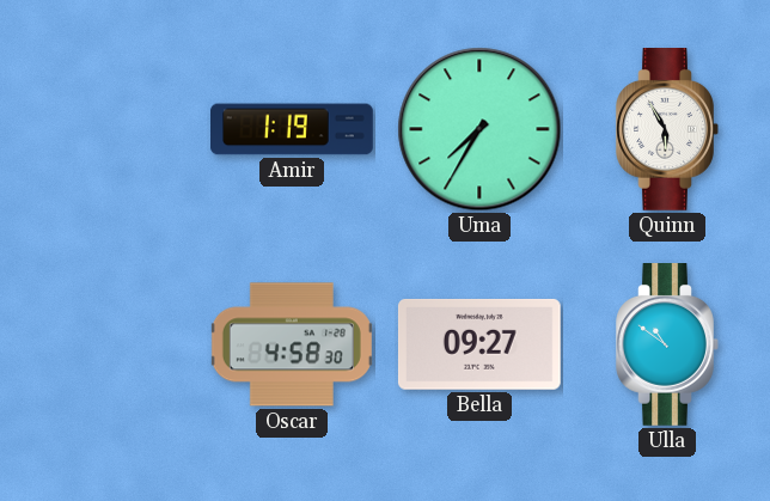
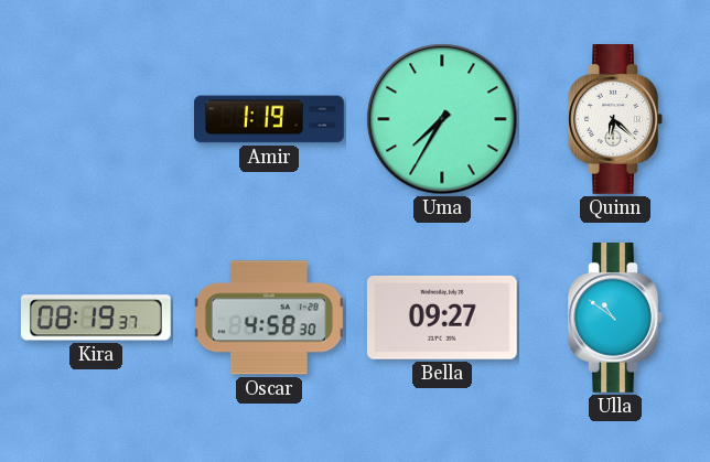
Quinn: 5:55 -> 6:22 (615, 120)
Kira: none -> 08:19 (96, 318)
